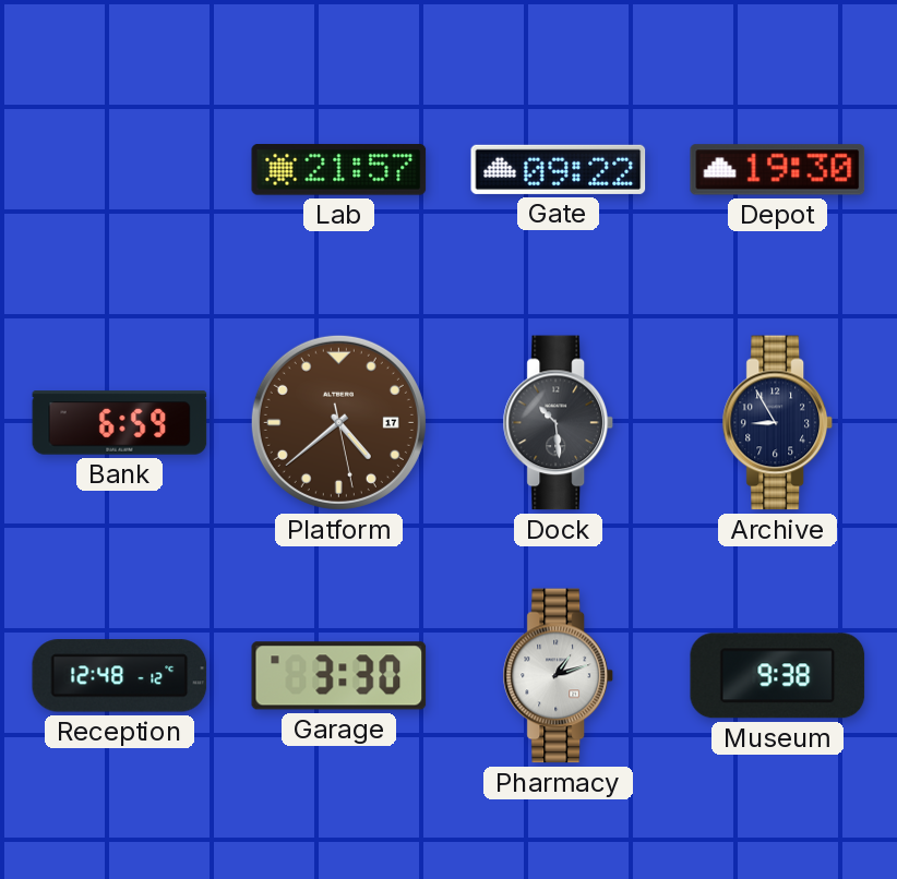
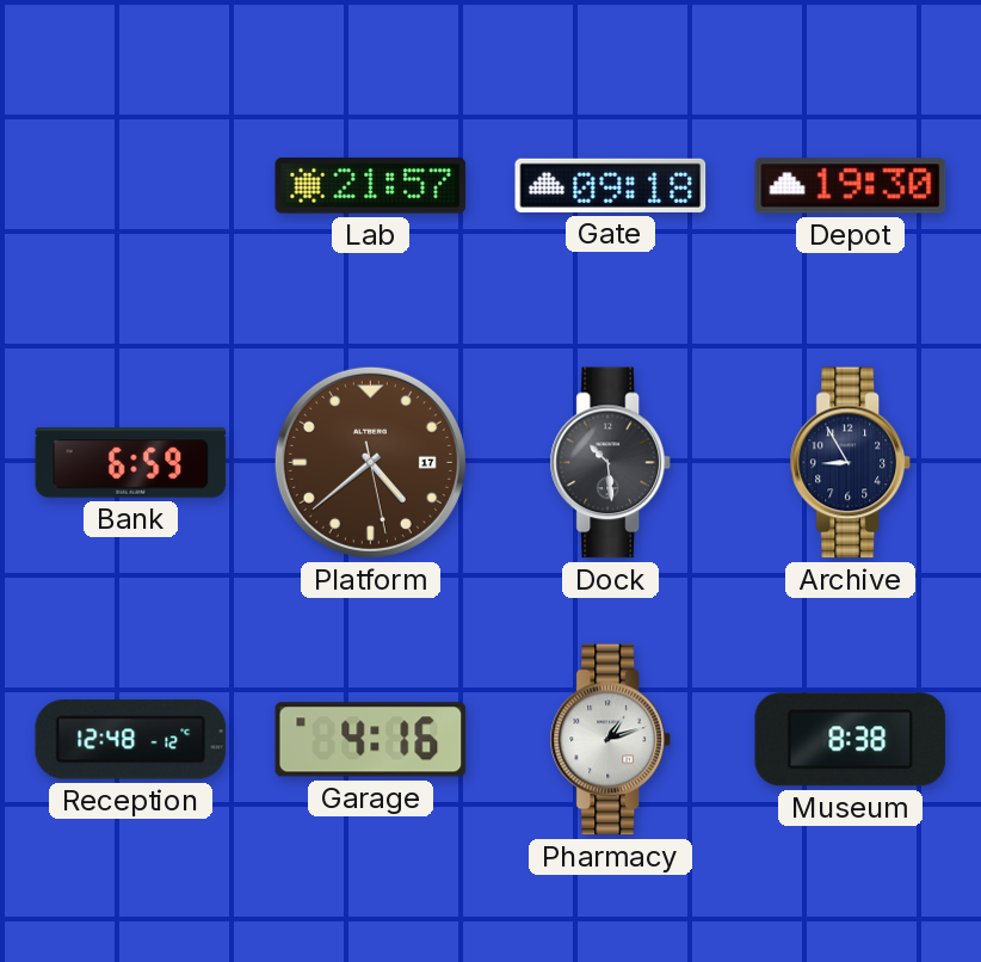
Gate: 09:22 -> 09:18 (611, 185)
Garage: 3:30 -> 4:16 (371, 740)
Museum: 9:38 -> 8:38 (851, 740)
